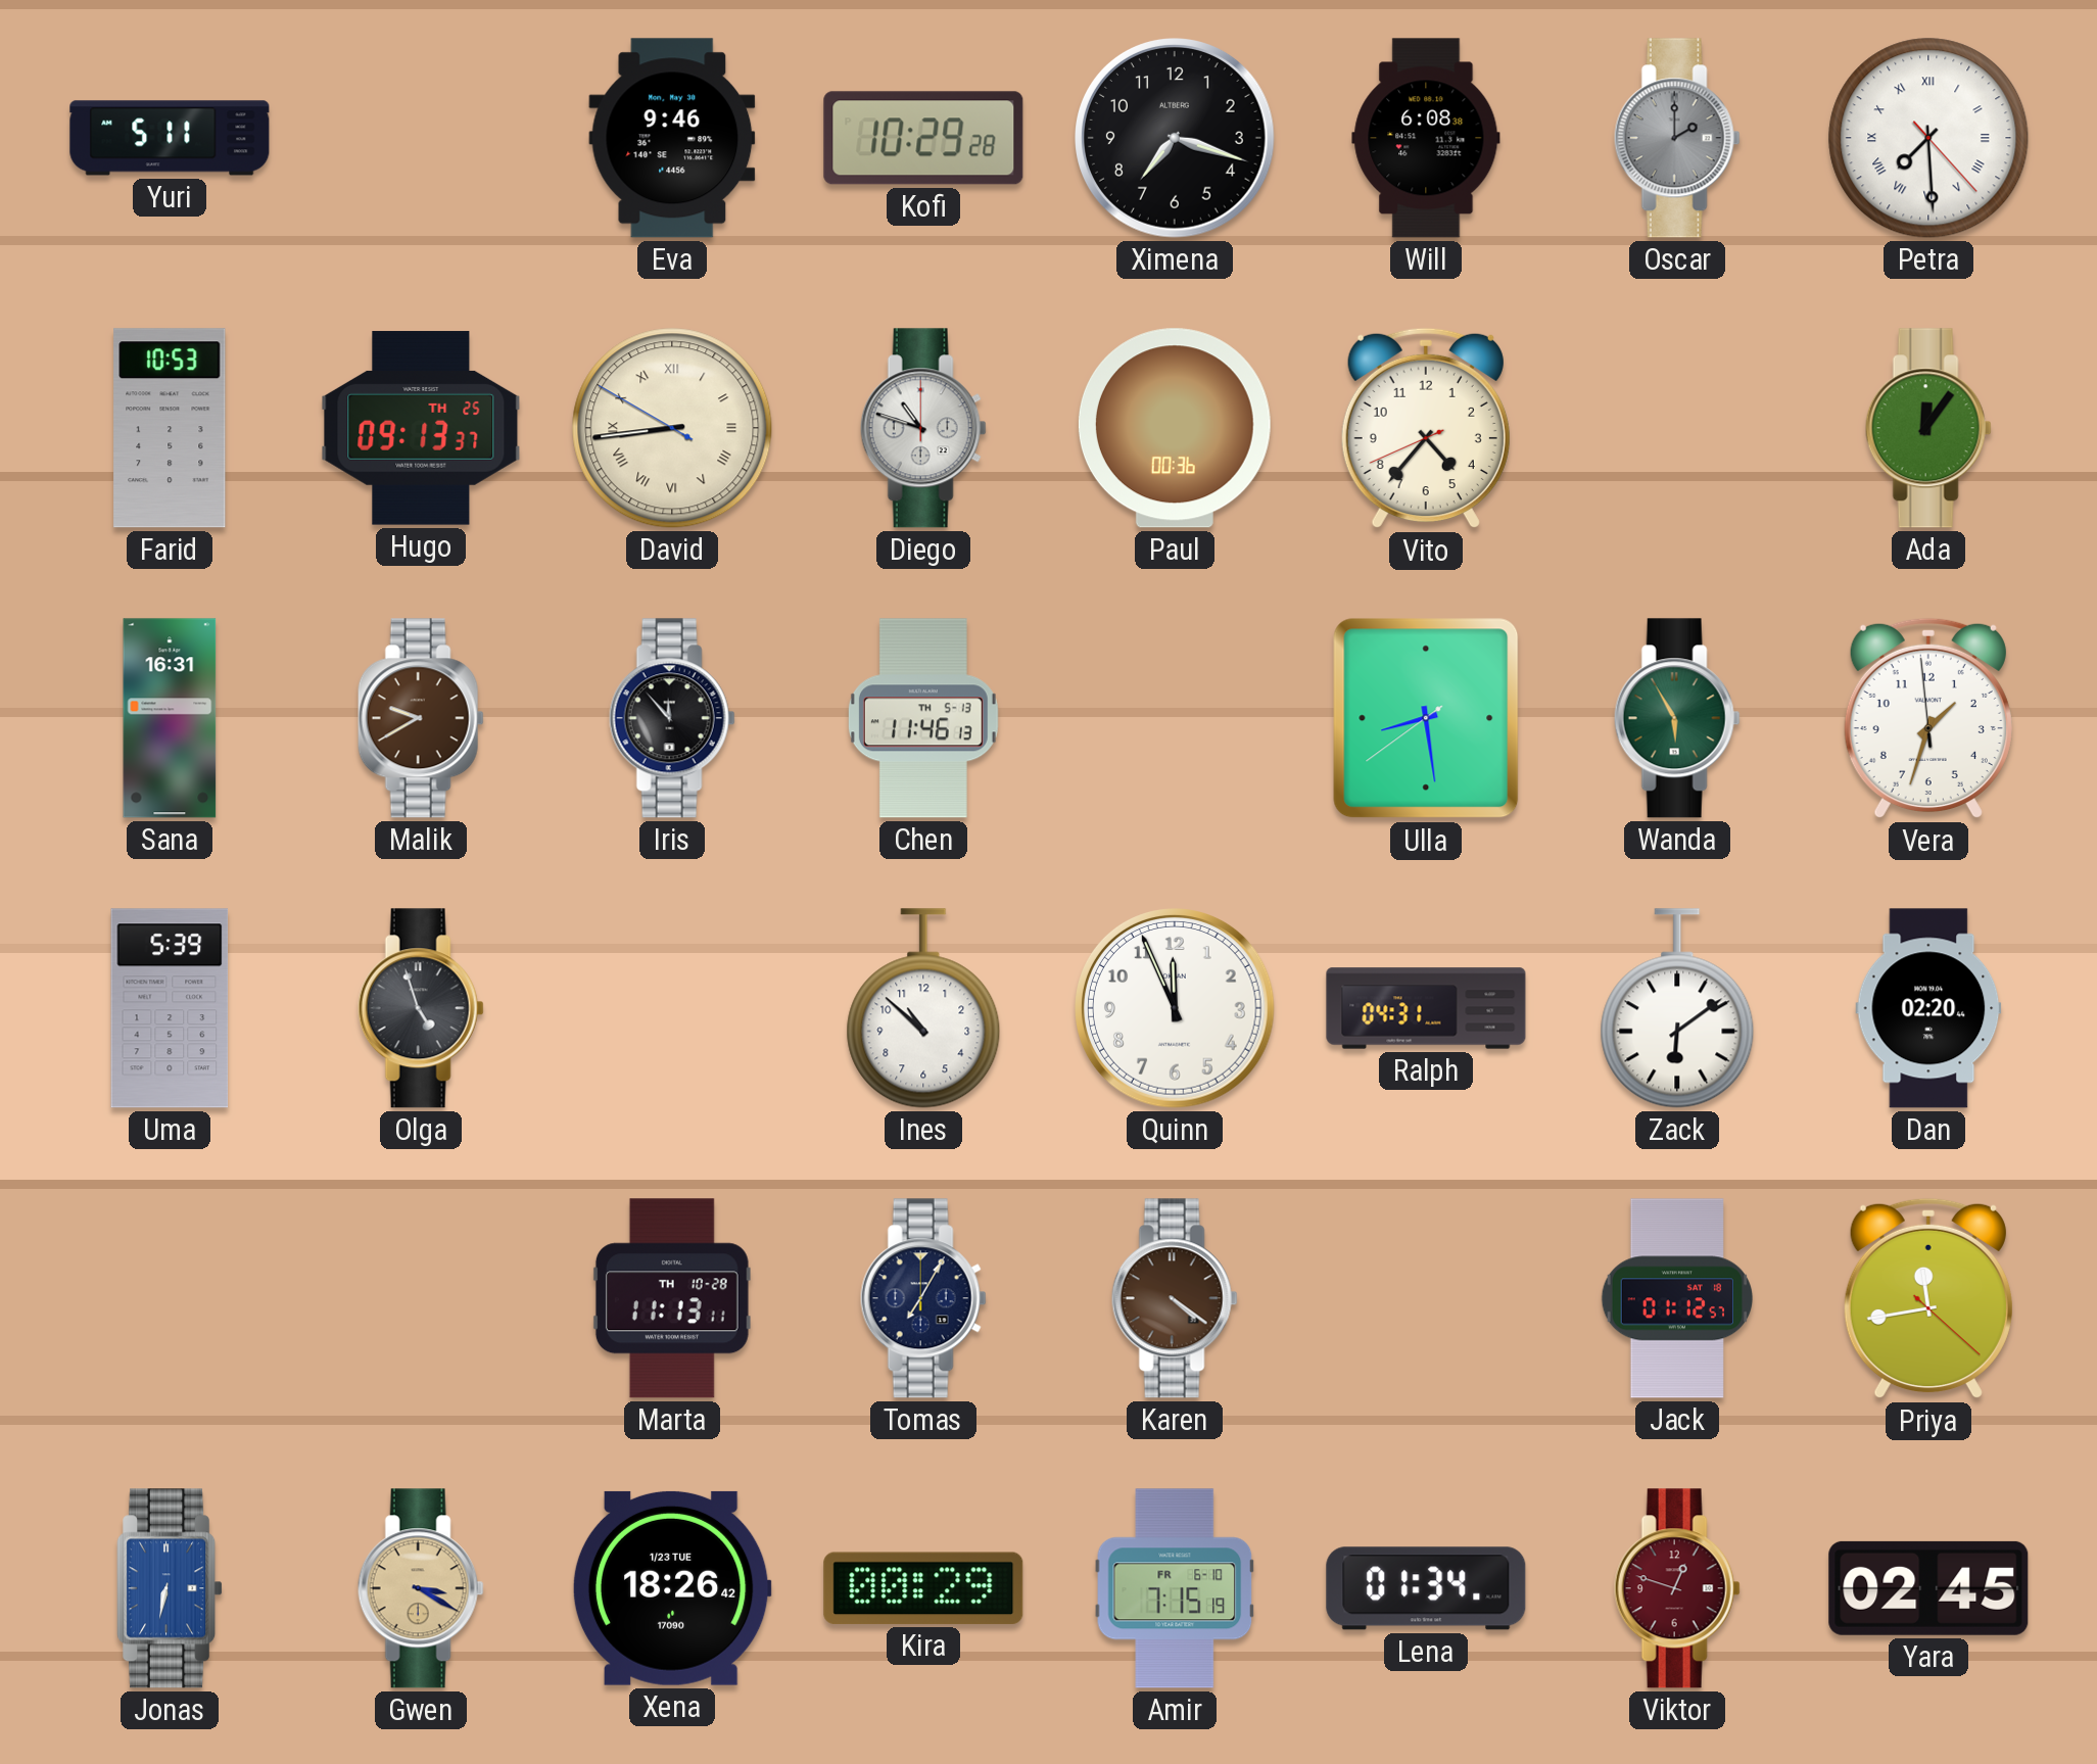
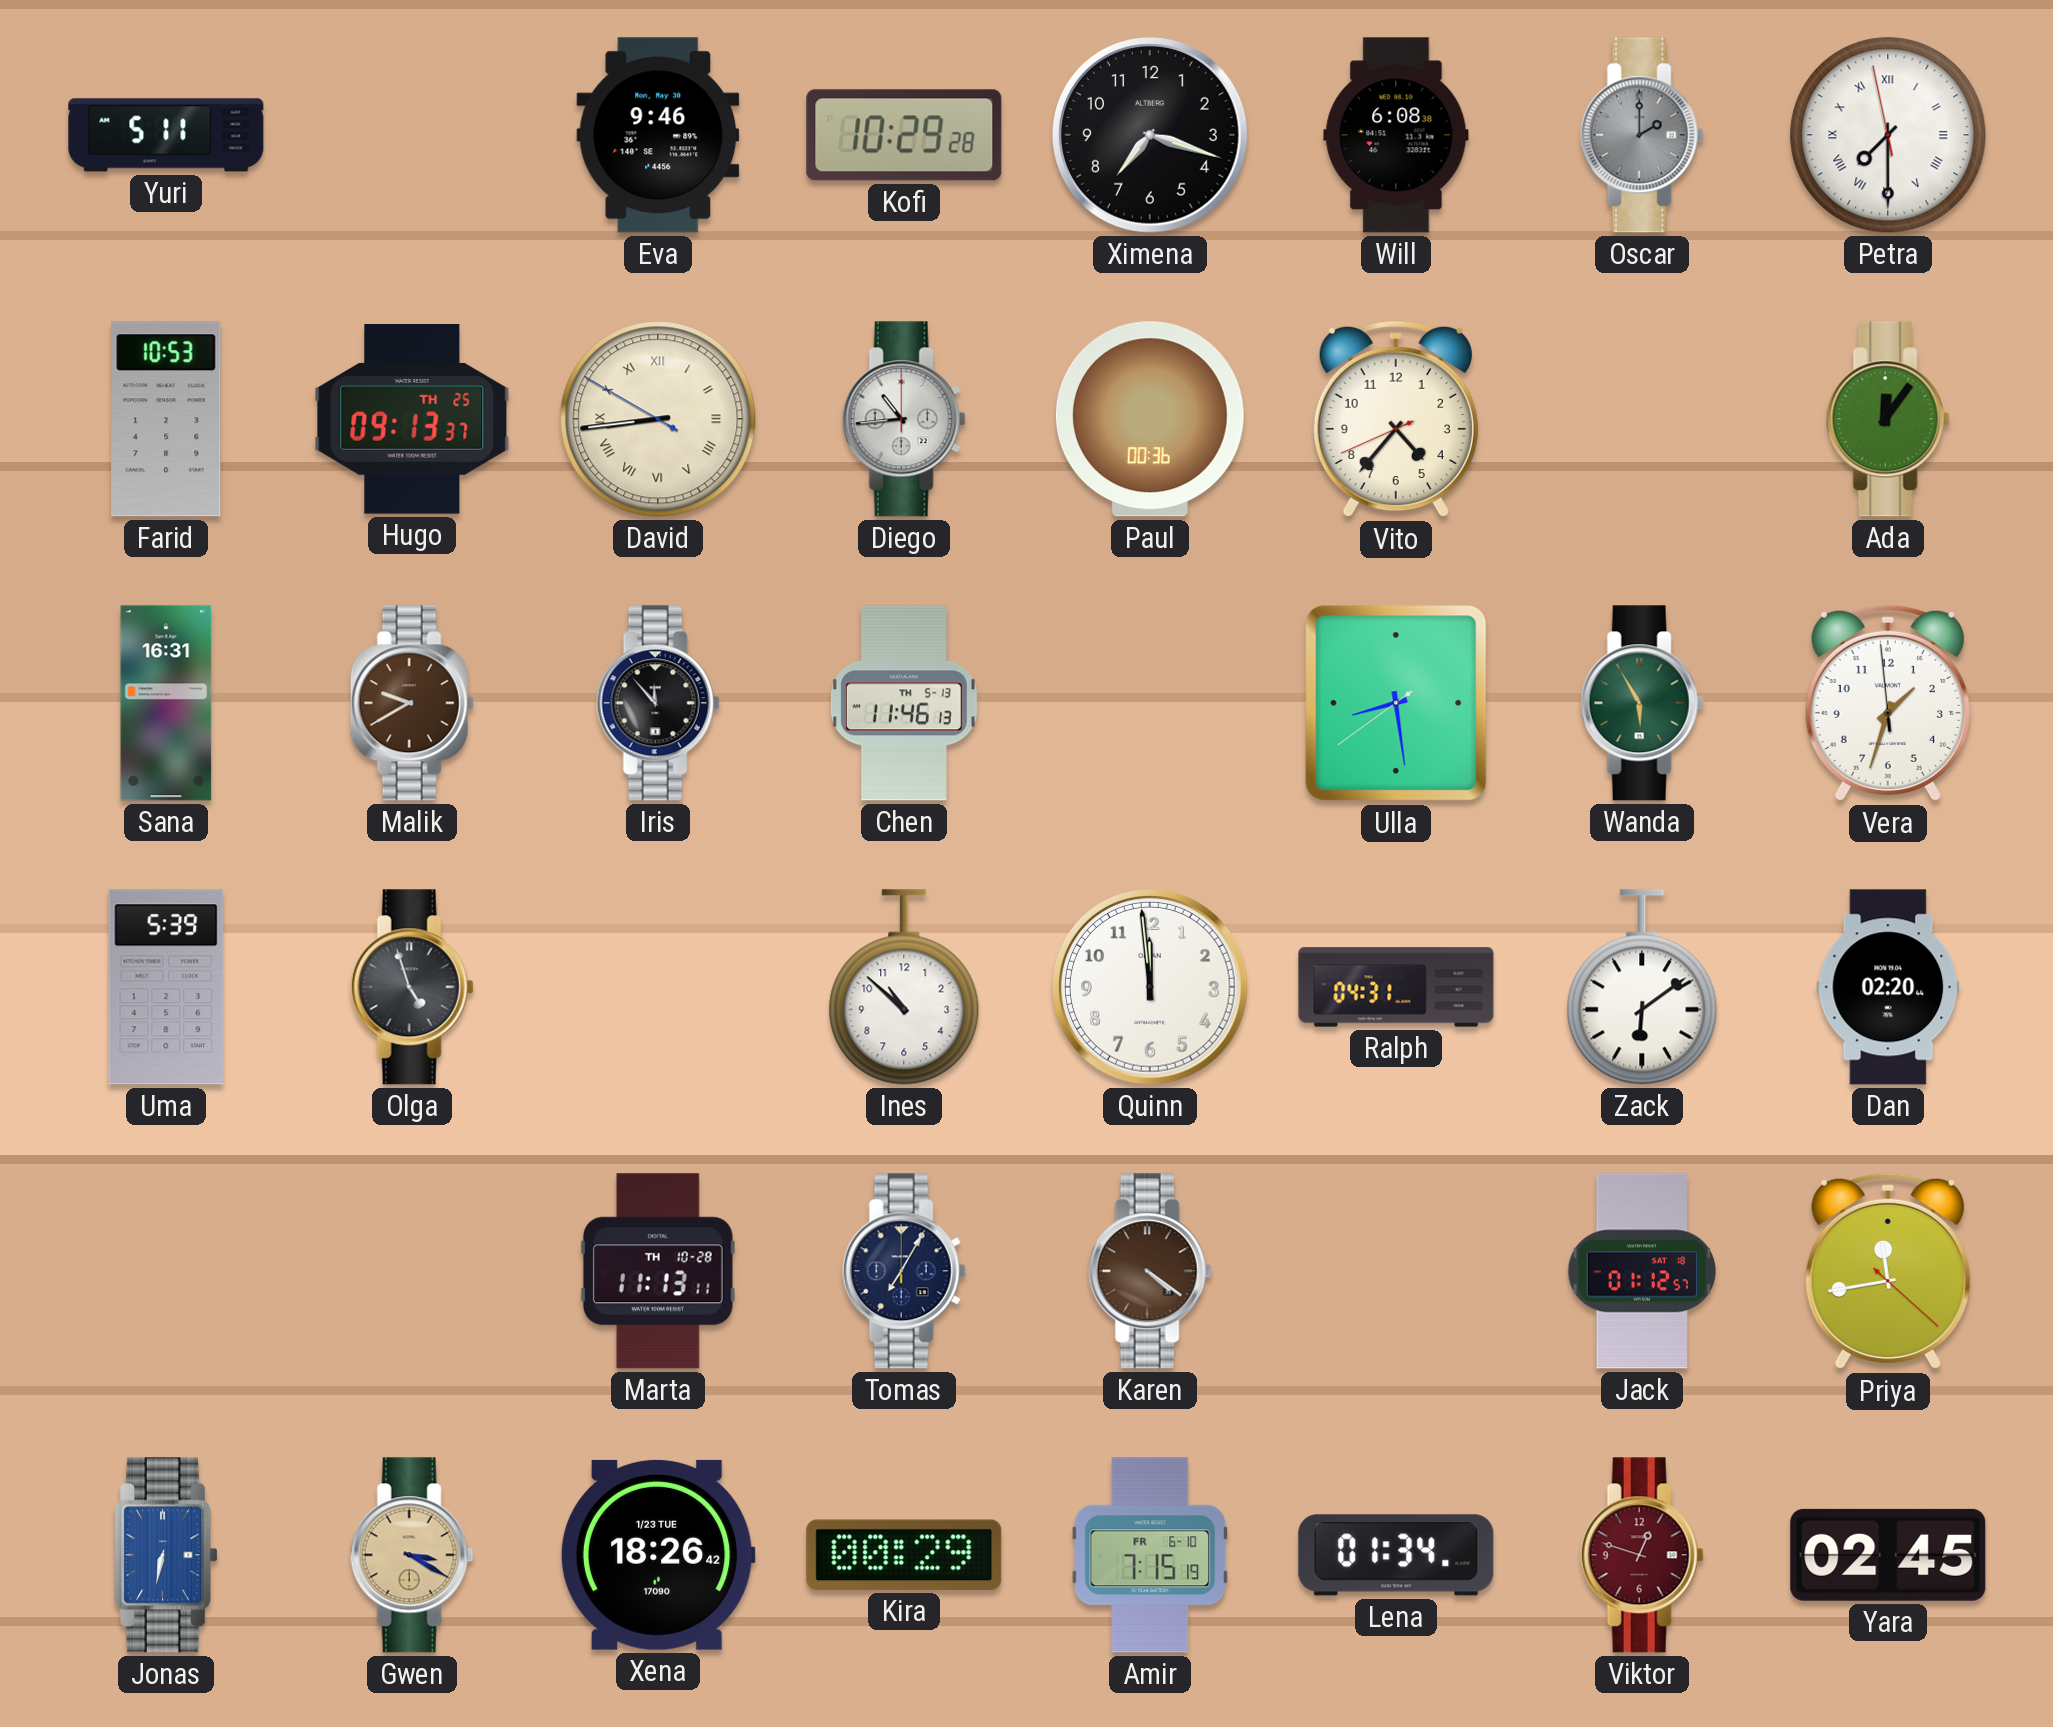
Petra: 7:29:23 -> 7:29:58 (1888, 135)
Diego: 10:48 -> 10:44 (904, 419)
Quinn: 11:56 -> 11:59 (1151, 988)
